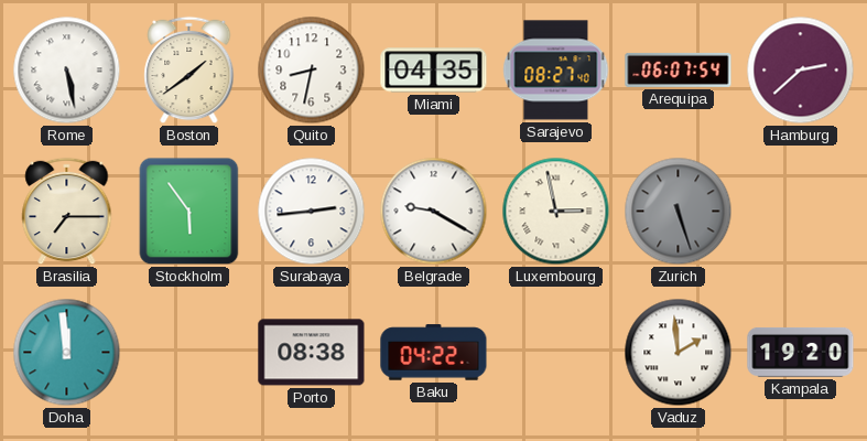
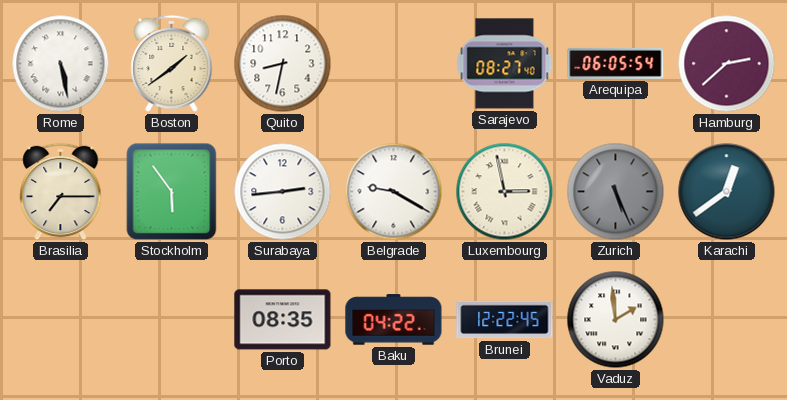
Miami: 04:35 -> none (434, 71)
Arequipa: 06:07 -> 06:05 (616, 63)
Zurich: 5:27 -> 5:26 (616, 192)
Karachi: none -> 12:39 (727, 192)
Doha: 11:59 -> none (67, 353)
Porto: 08:38 -> 08:35 (283, 320)
Brunei: none -> 12:22 (505, 320)
Kampala: 19:20 -> none (801, 352)
